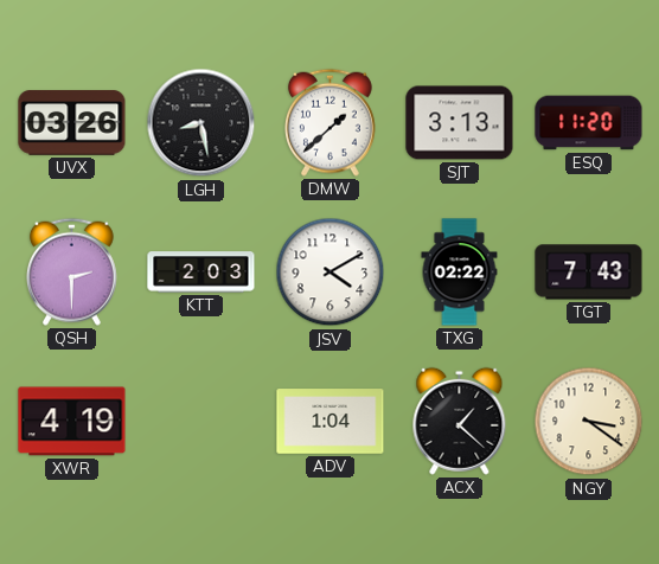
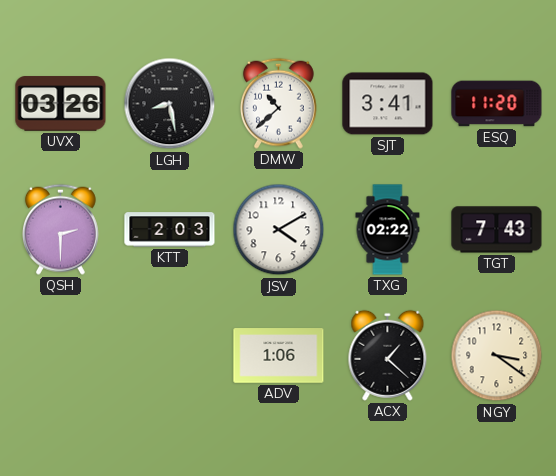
DMW: 1:38 -> 10:38 (278, 103)
SJT: 3:13 -> 3:41 (388, 104)
XWR: 4:19 -> none (72, 422)
ADV: 1:04 -> 1:06 (279, 356)
